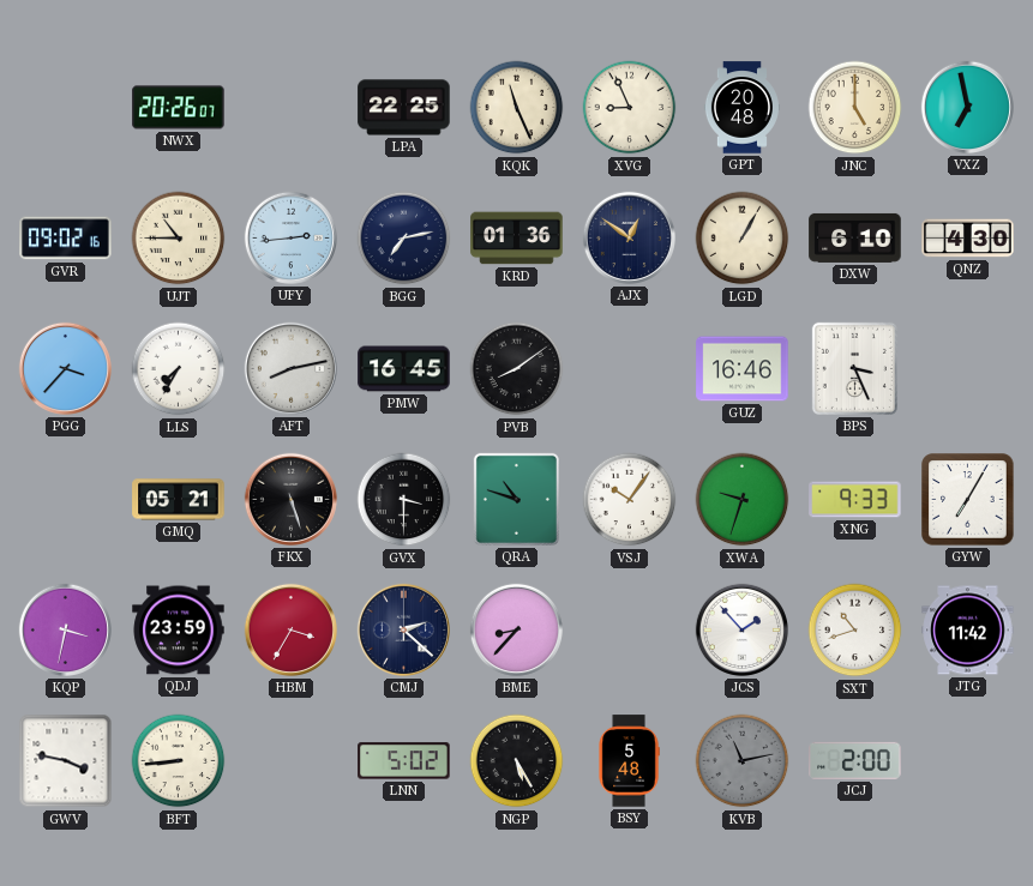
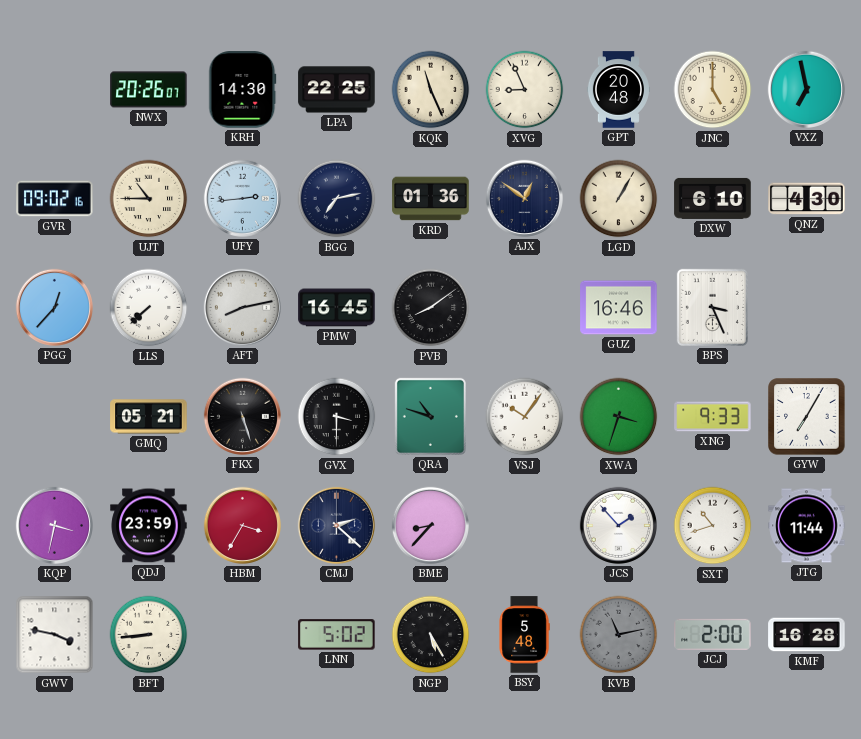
KRH: none -> 14:30 (243, 90)
PGG: 3:37 -> 12:37 (54, 307)
LLS: 7:35 -> 7:38 (149, 308)
XWA: 9:33 -> 3:33 (619, 417)
JTG: 11:42 -> 11:44 (807, 526)
KMF: none -> 16:28 (807, 635)
